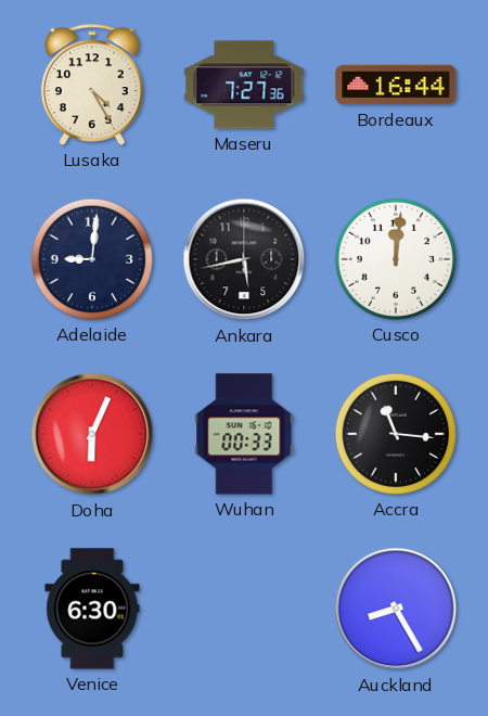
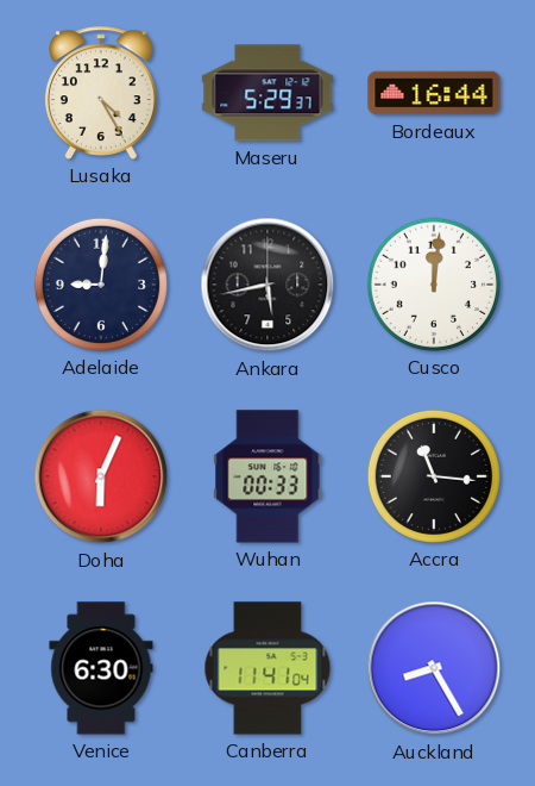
Maseru: 7:27 -> 5:29 (267, 93)
Canberra: none -> 11:41 (267, 668)
